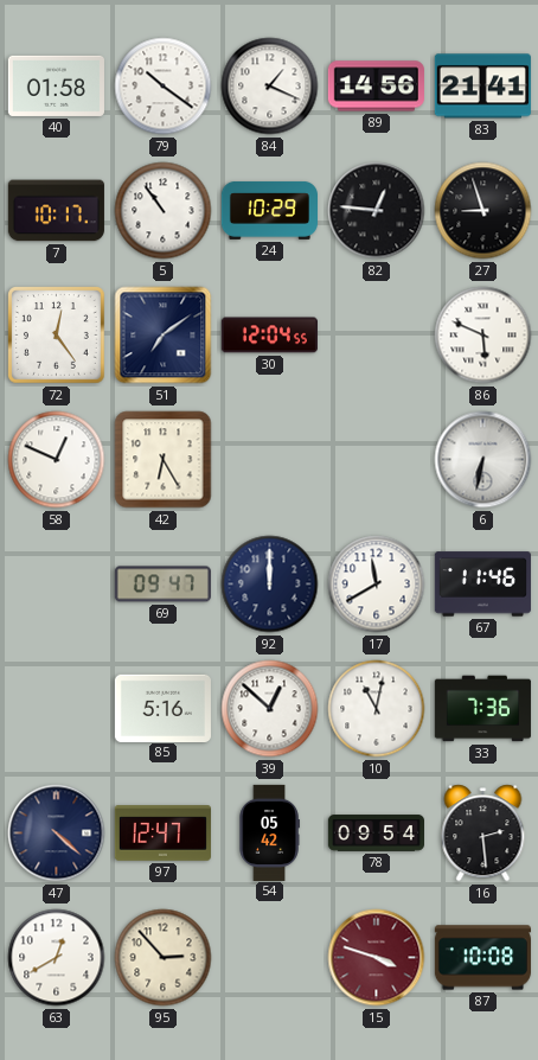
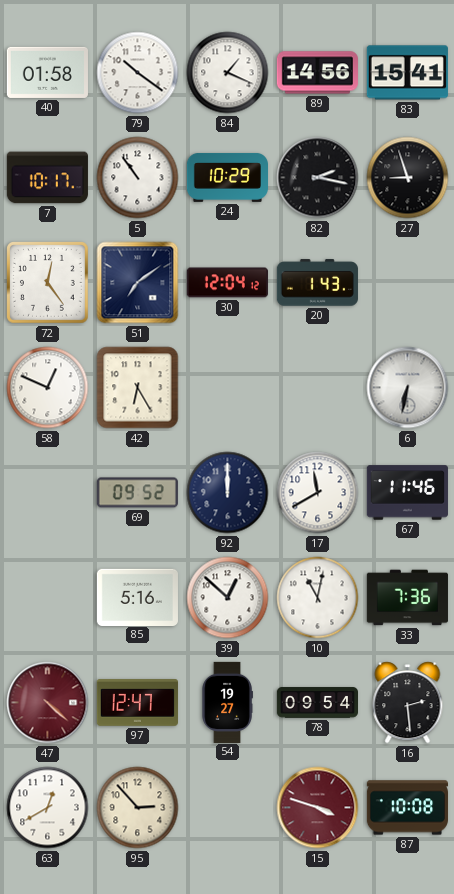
83: 21:41 -> 15:41 (407, 73)
82: 12:46 -> 2:17 (318, 178)
30: 12:04:55 -> 12:04:12 (227, 283)
20: none -> 1:43 (317, 283)
86: 5:49 -> none (483, 336)
69: 09:47 -> 09:52 (137, 493)
47 dial: navy -> burgundy (48, 703)
54: 05:42 -> 19:27 (227, 702)
